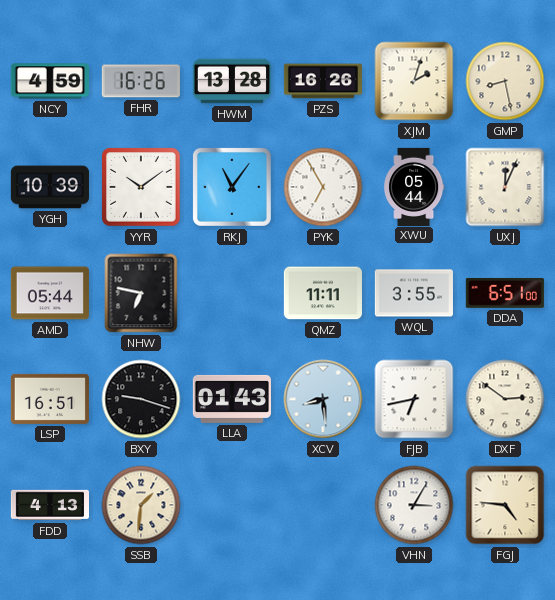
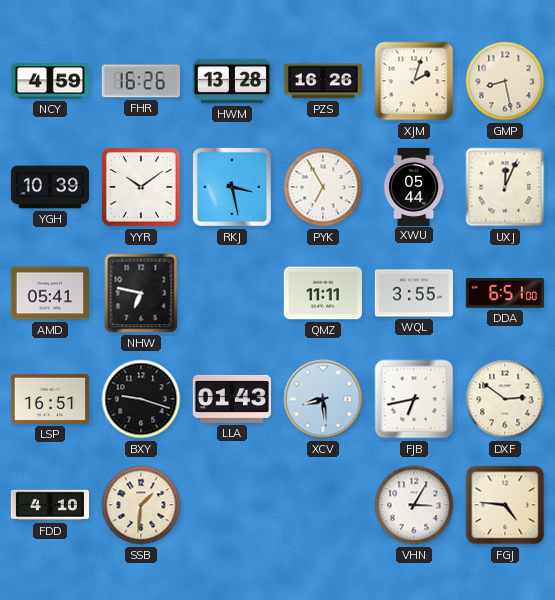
RKJ: 11:06 -> 3:28 (232, 187)
AMD: 05:44 -> 05:41 (50, 293)
FDD: 4:13 -> 4:10 (49, 505)
